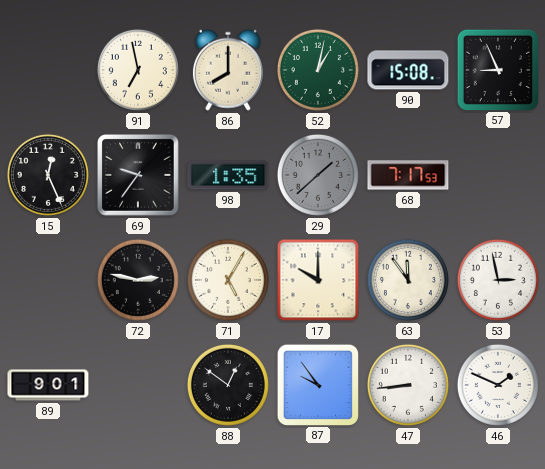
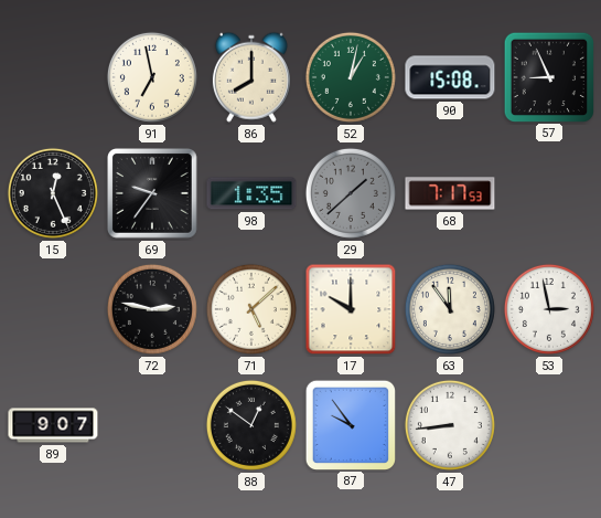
71: 5:05 -> 5:08 (251, 309)
89: 9:01 -> 9:07 (53, 425)
46: 1:49 -> none (498, 385)
